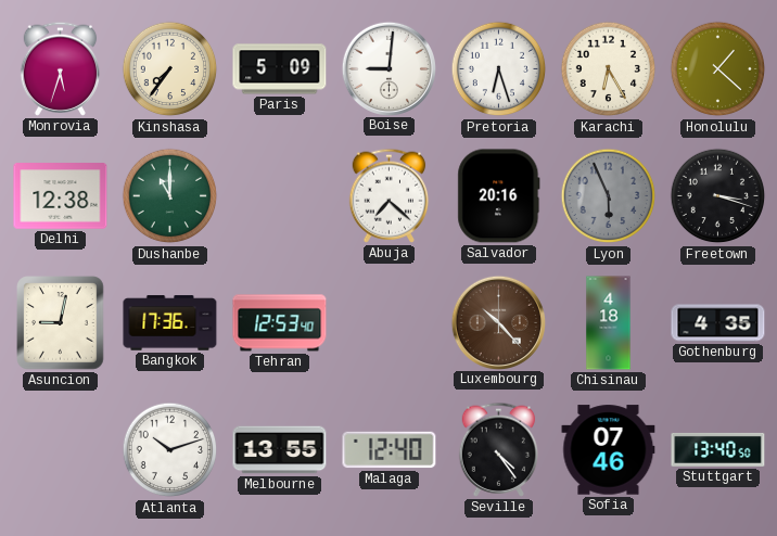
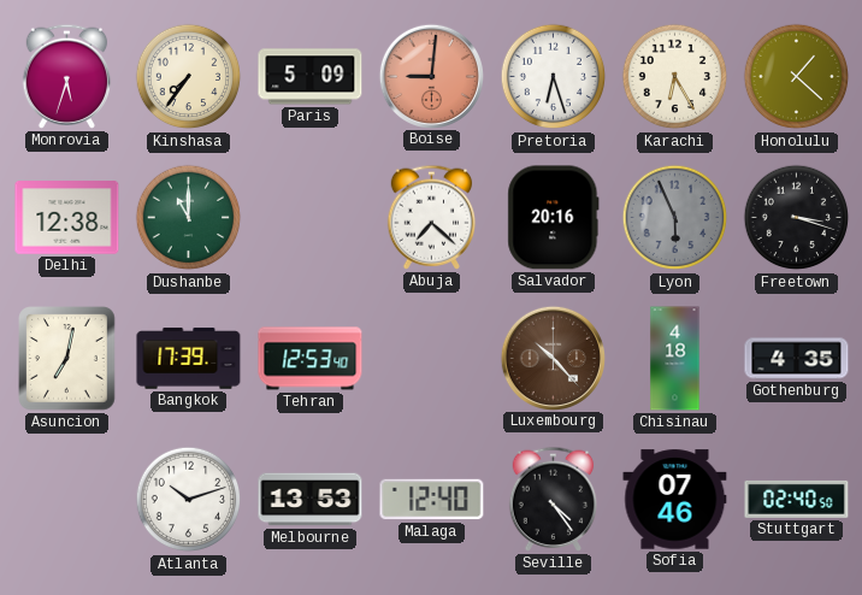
Boise dial: white -> salmon (431, 76)
Asuncion: 9:02 -> 7:02 (67, 359)
Bangkok: 17:36 -> 17:39 (189, 359)
Melbourne: 13:55 -> 13:53 (311, 500)
Stuttgart: 13:40 -> 02:40 (797, 499)
